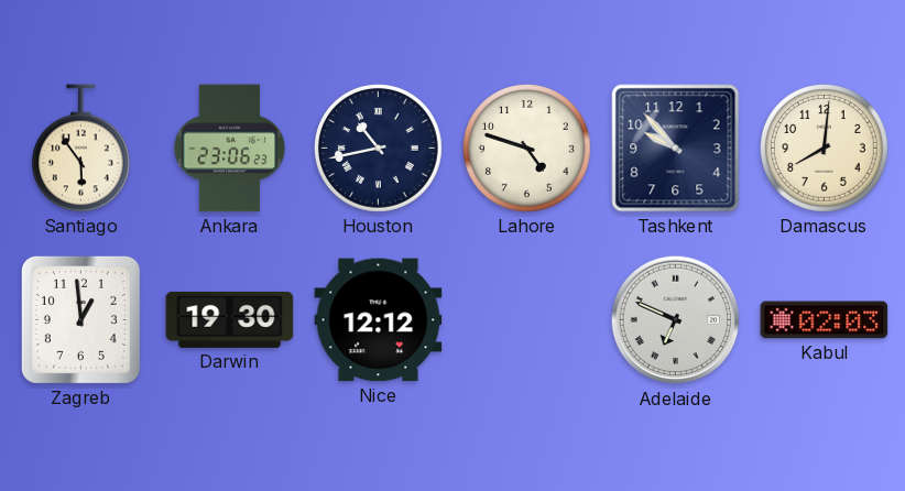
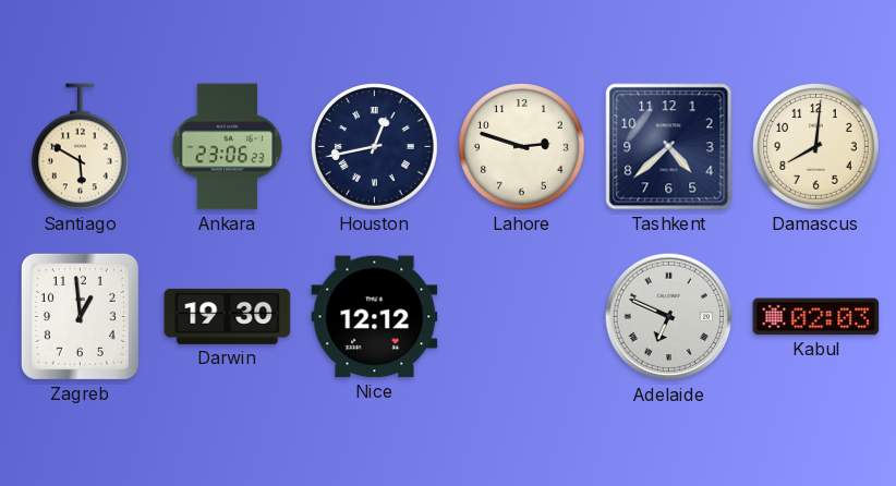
Santiago: 5:54 -> 5:50 (80, 147)
Houston: 10:43 -> 12:43 (375, 147)
Lahore: 4:48 -> 2:48 (522, 147)
Tashkent: 9:53 -> 4:38 (669, 147)
